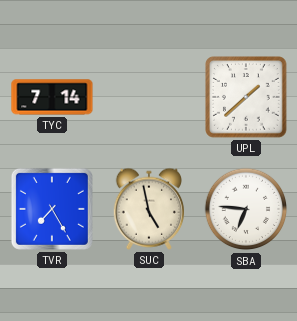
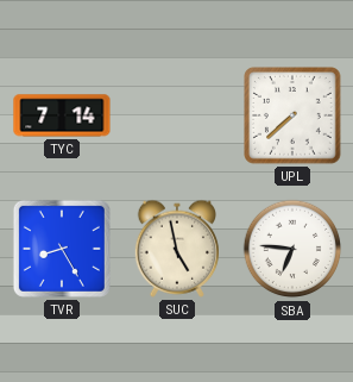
UPL: 1:38 -> 7:38 (294, 117)
TVR: 7:25 -> 8:25 (62, 249)
